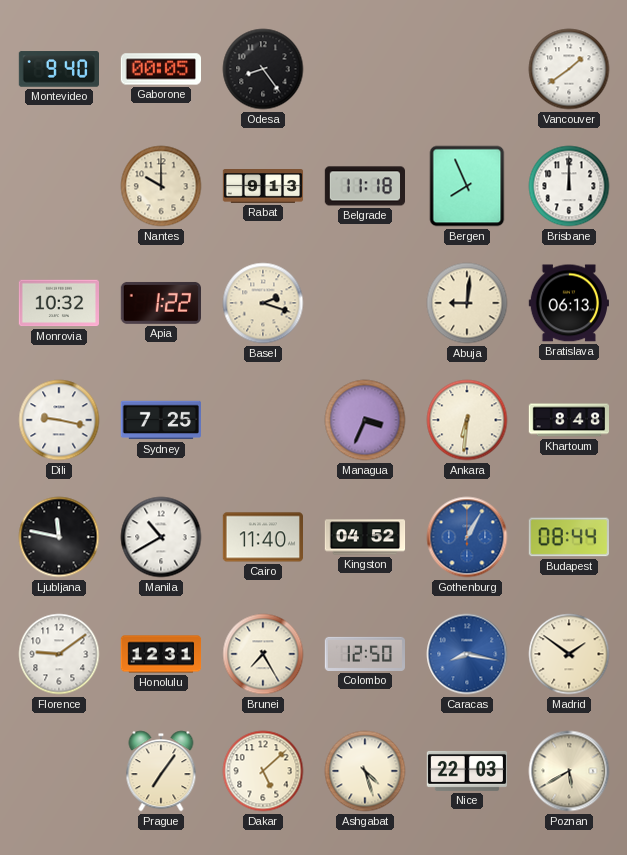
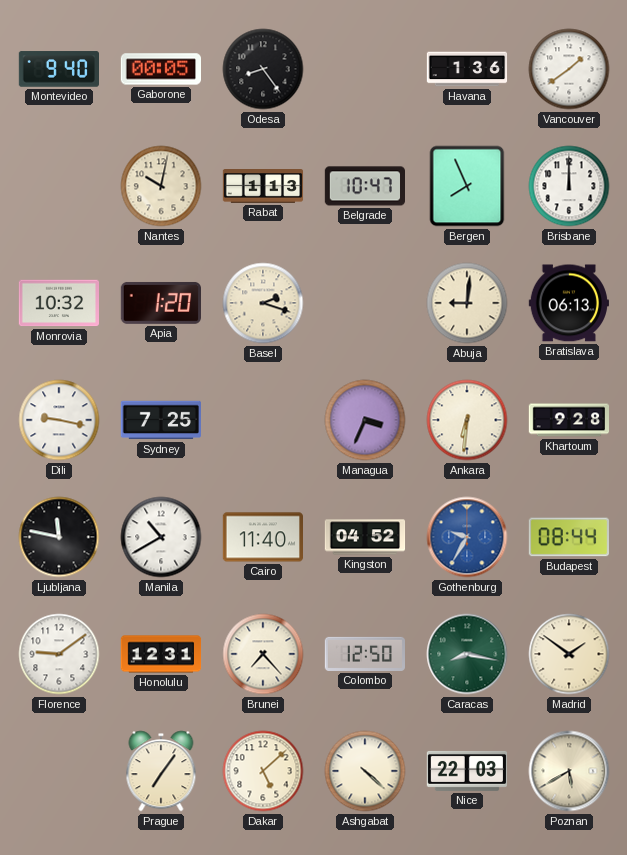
Havana: none -> 1:36 (467, 69)
Nantes: 10:00 -> 10:02 (161, 186)
Rabat: 9:13 -> 1:13 (263, 187)
Belgrade: 11:18 -> 10:47 (364, 186)
Apia: 1:22 -> 1:20 (160, 303)
Khartoum: 8:48 -> 9:28 (569, 420)
Gothenburg: 1:05 -> 9:35 (467, 537)
Brunei: 7:25 -> 7:23 (263, 654)
Caracas dial: blue -> green (467, 654)
Ashgabat: 4:27 -> 4:22 (365, 771)
